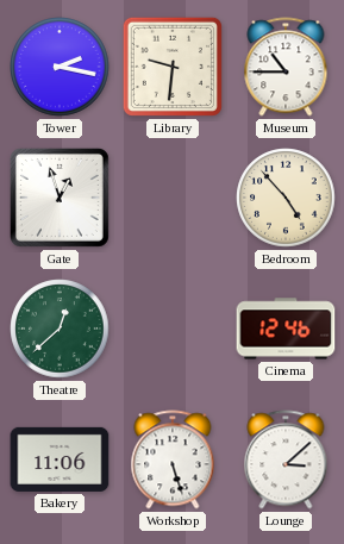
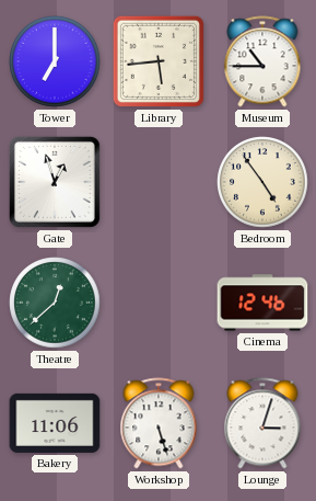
Tower: 2:17 -> 7:00 (55, 61)
Library: 9:31 -> 5:44 (159, 61)
Bedroom: 4:53 -> 4:54 (262, 182)
Lounge: 3:08 -> 3:03 (262, 423)
